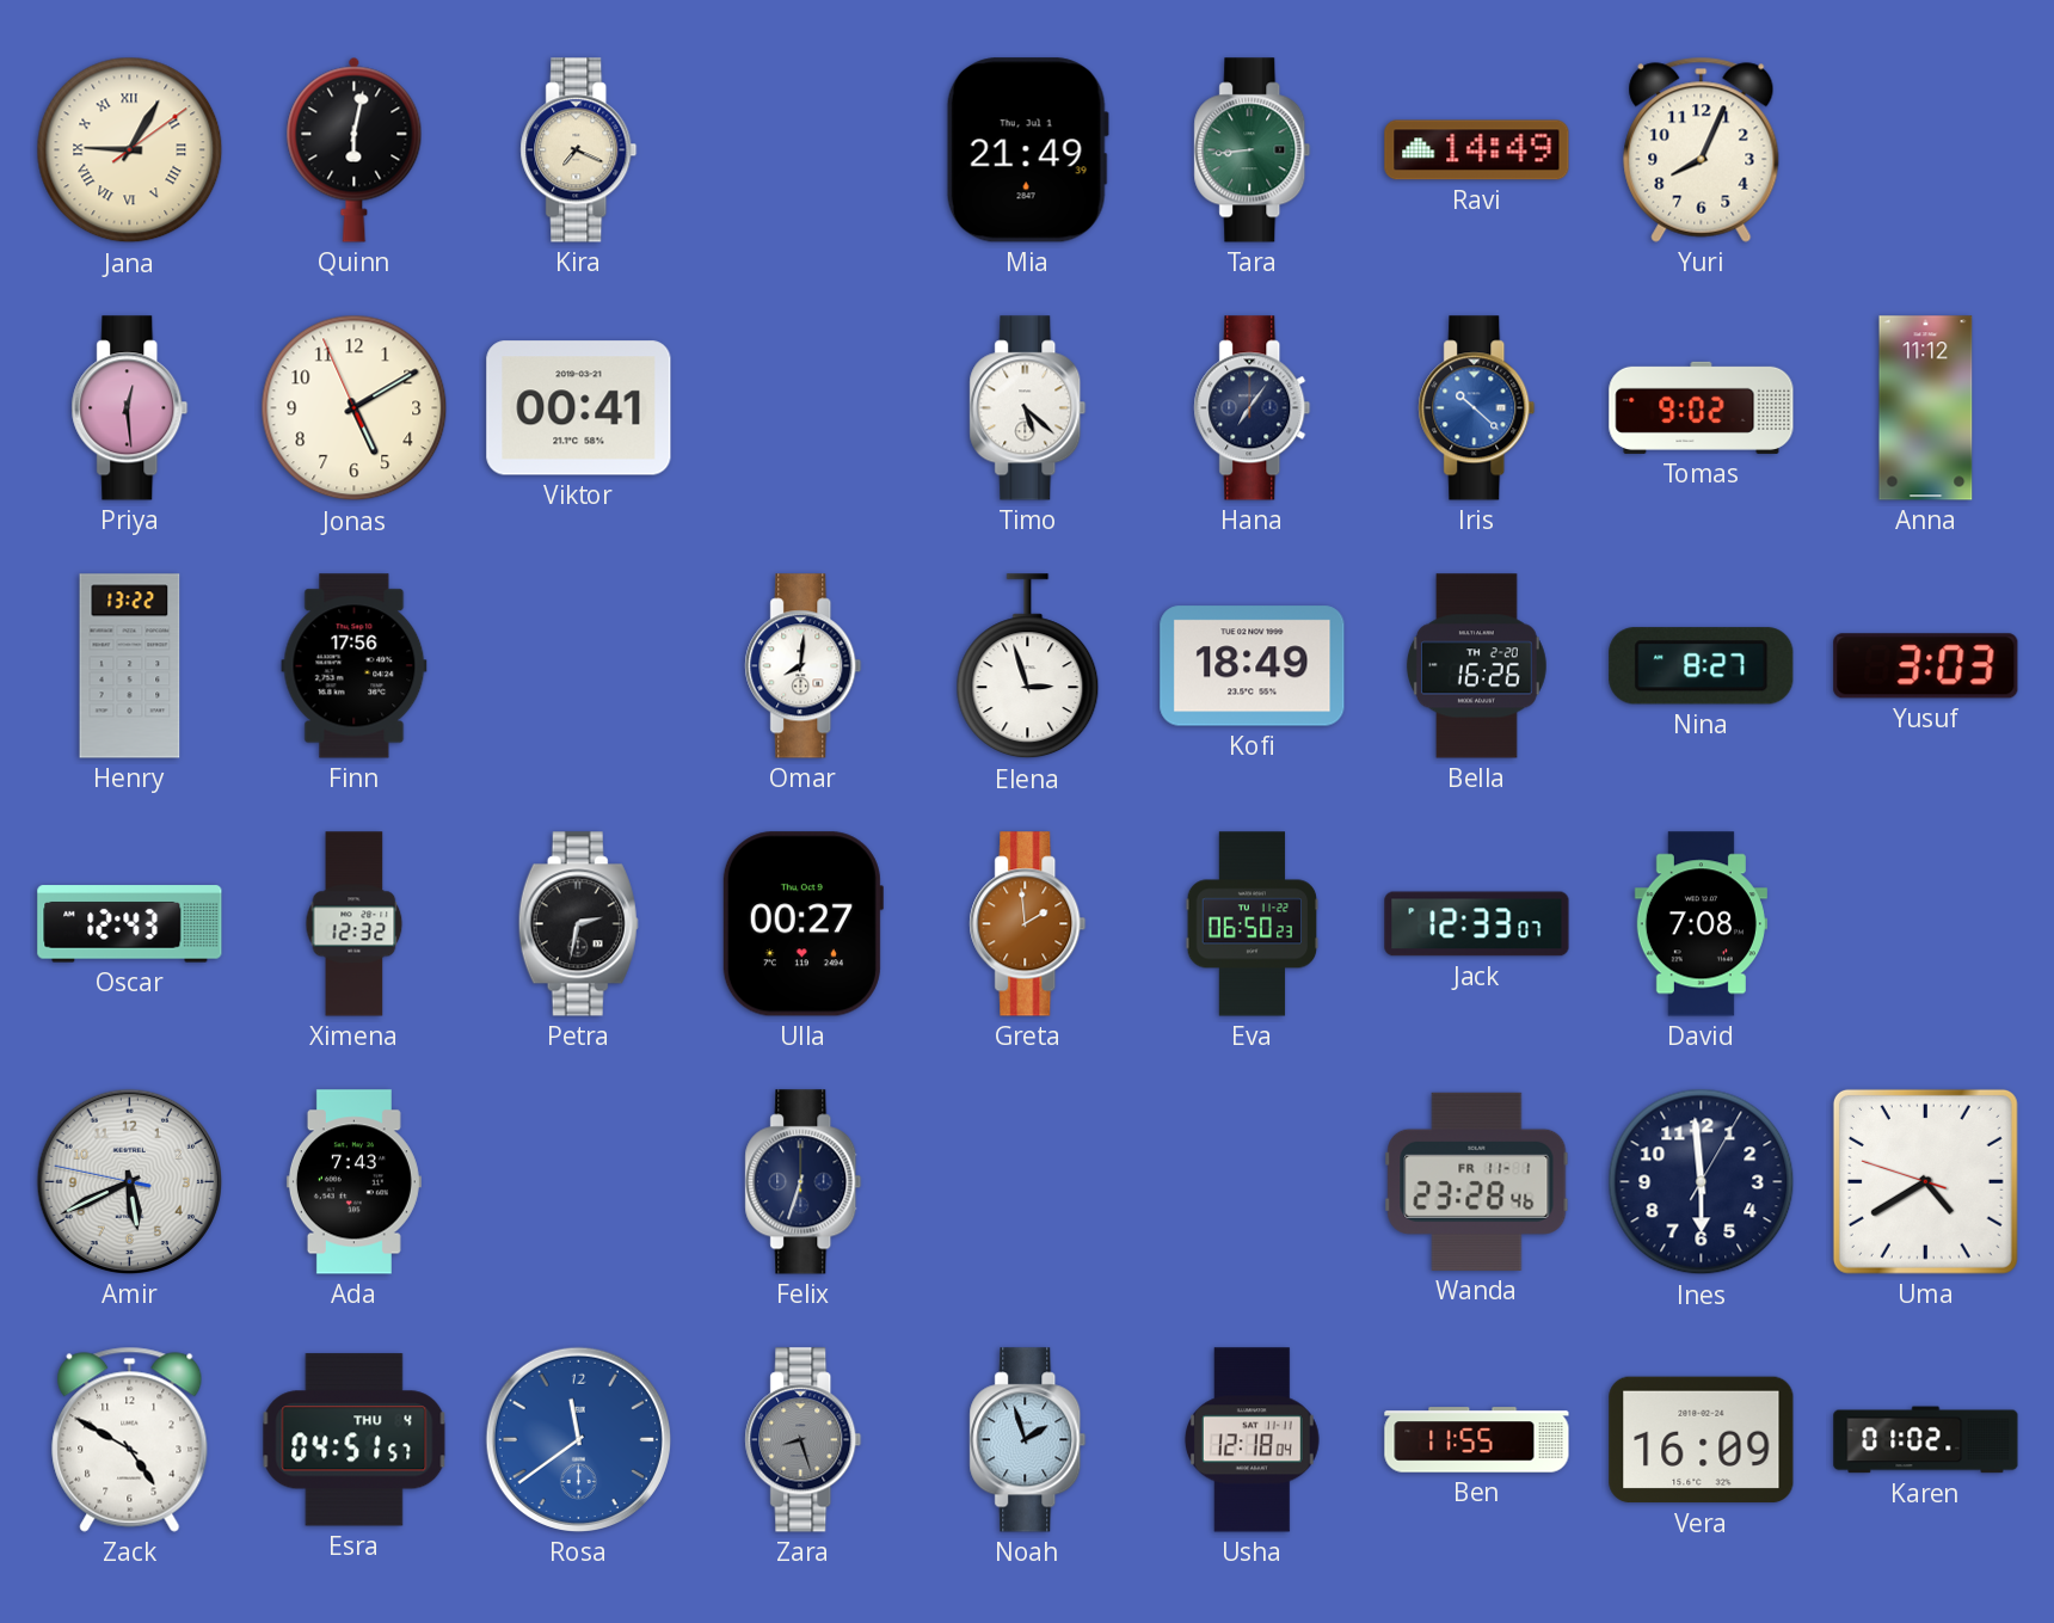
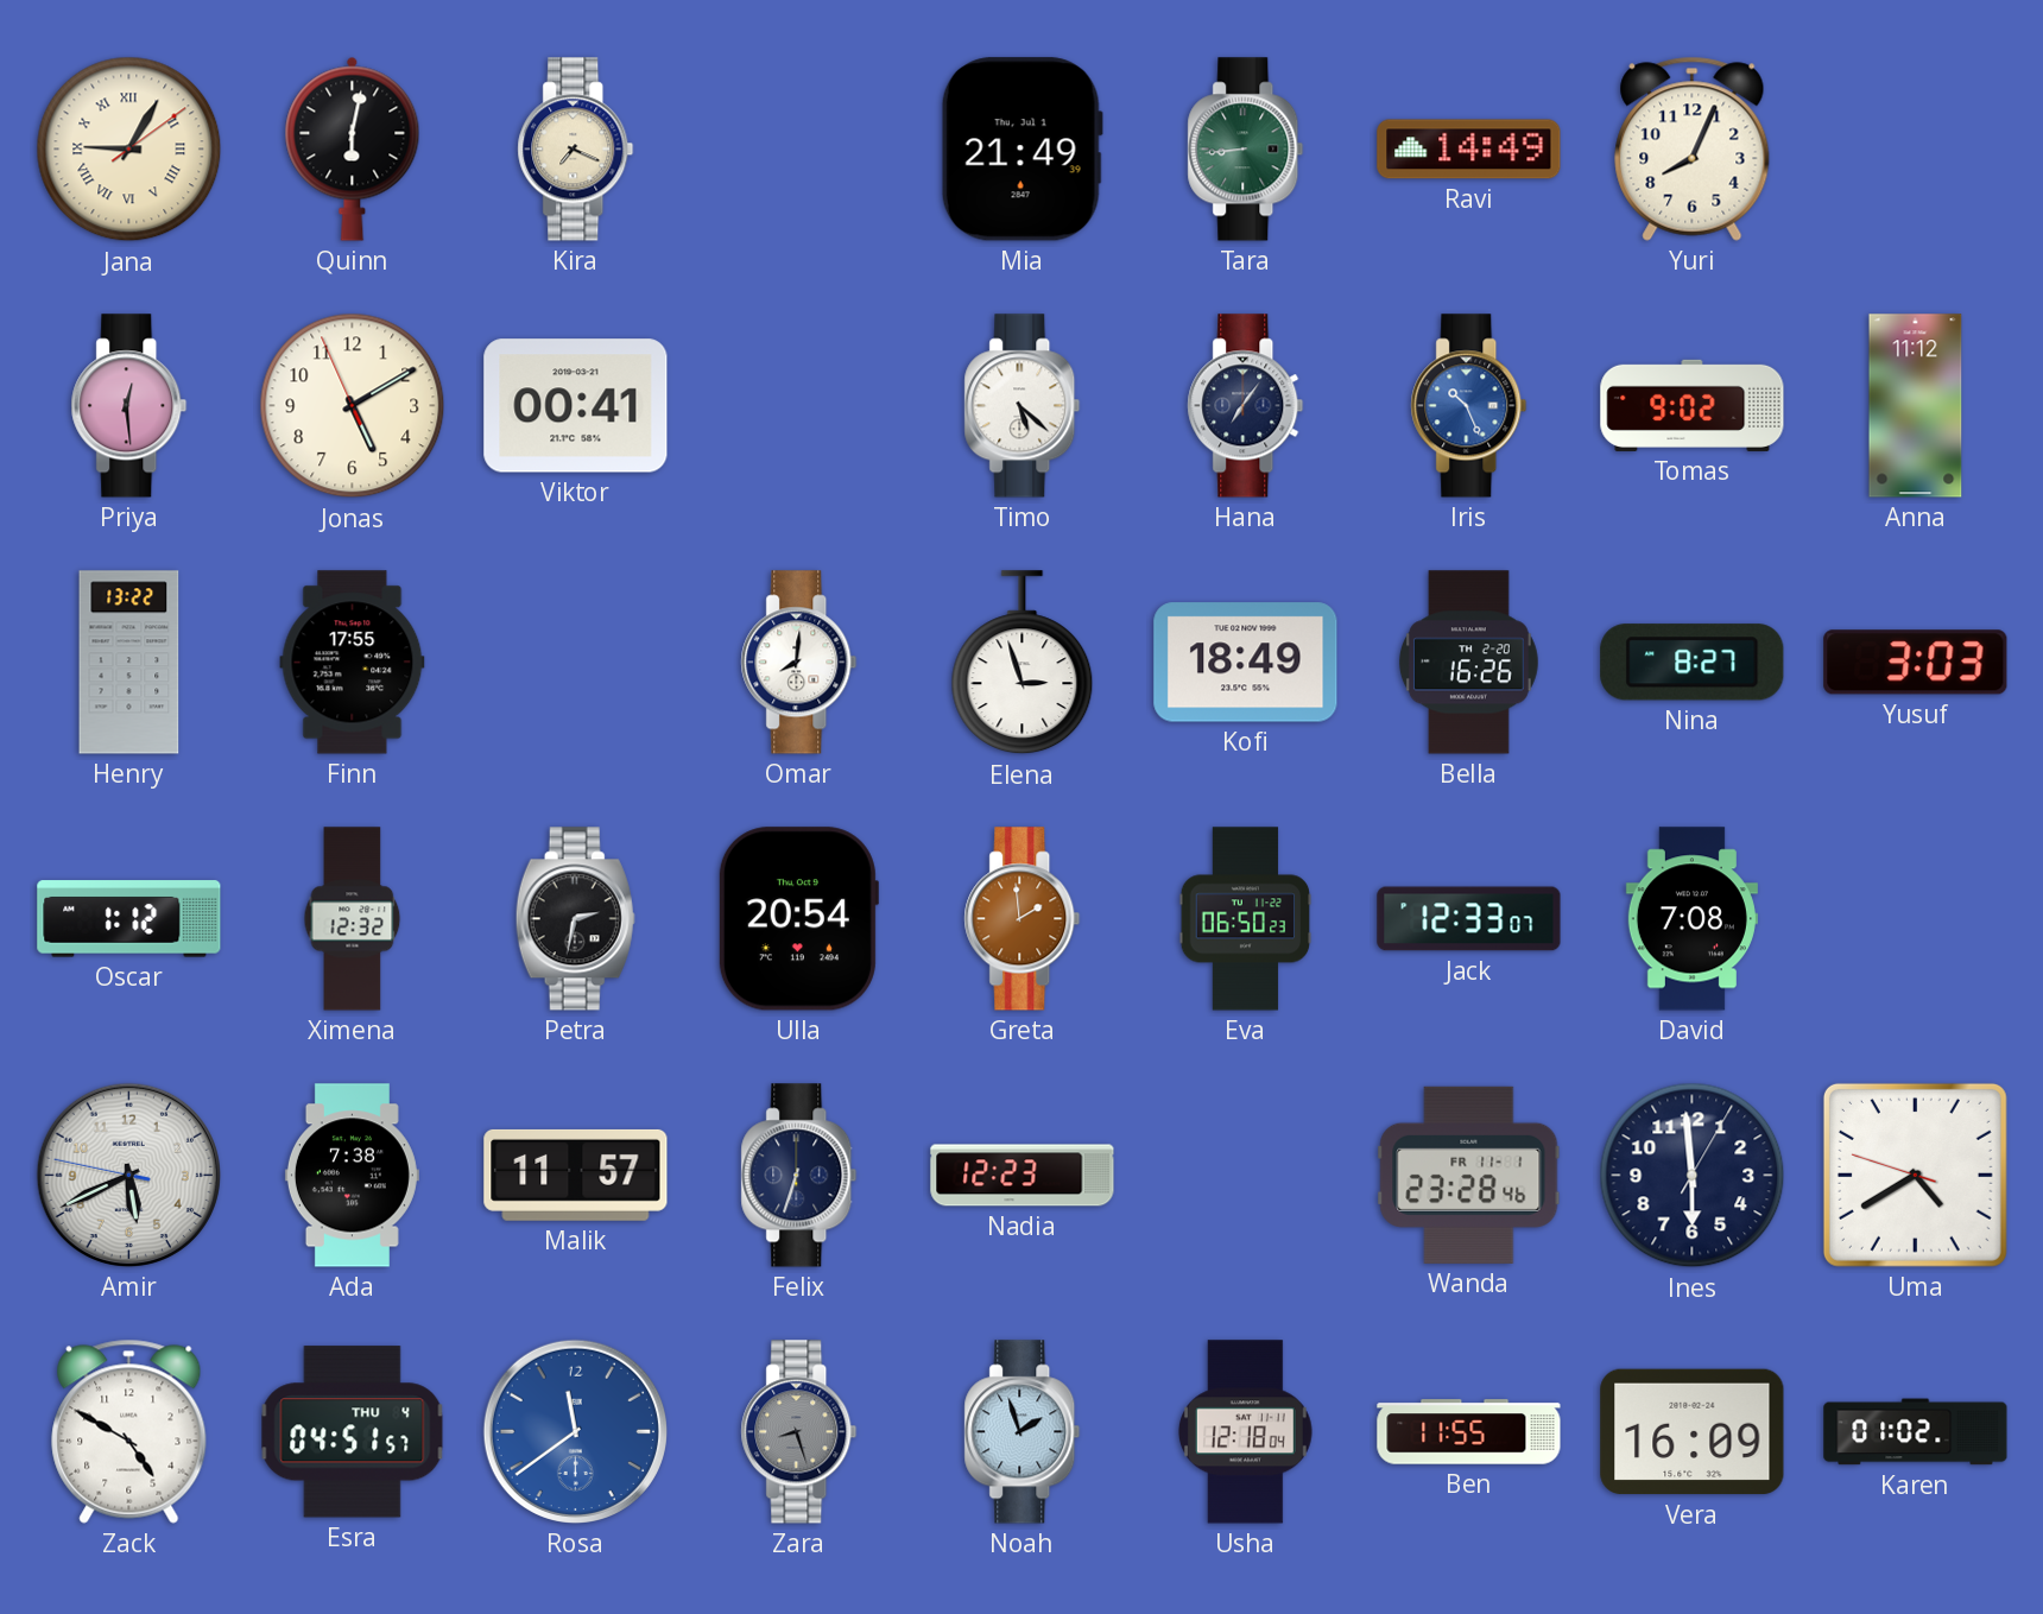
Iris: 10:22 -> 10:26 (1469, 406)
Finn: 17:56 -> 17:55 (353, 663)
Oscar: 12:43 -> 1:12 (129, 919)
Ulla: 00:27 -> 20:54 (798, 919)
Ada: 7:43 -> 7:38 (352, 1176)
Malik: none -> 11:57 (576, 1175)
Nadia: none -> 12:23 (1023, 1176)
